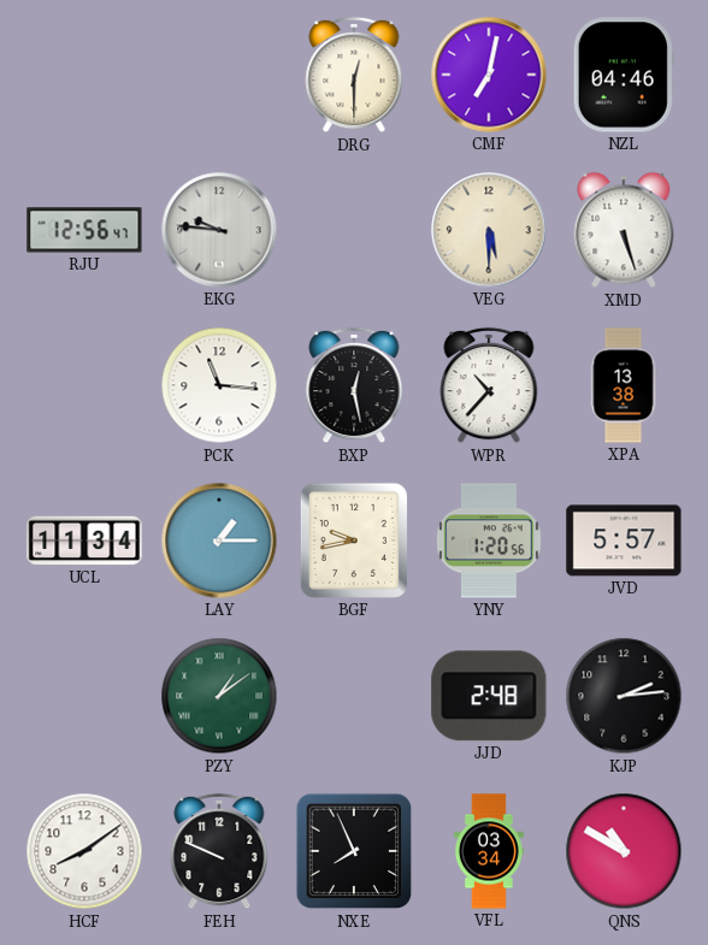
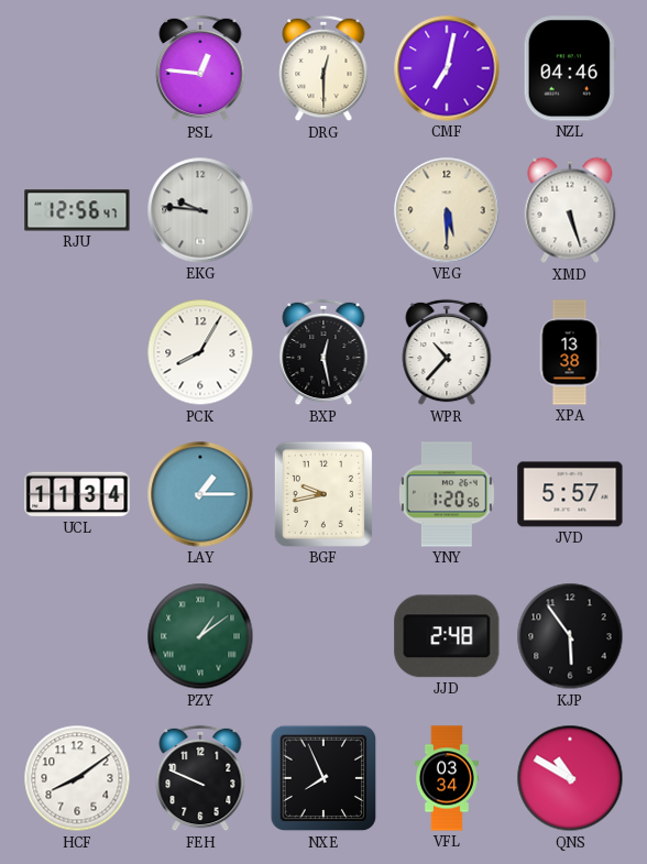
PSL: none -> 12:46 (200, 68)
PCK: 11:16 -> 8:05 (200, 352)
KJP: 2:14 -> 5:54 (570, 636)
